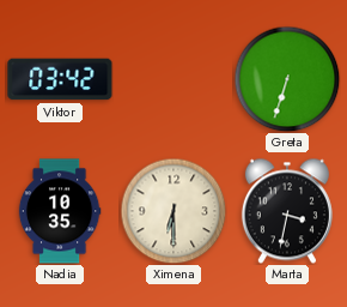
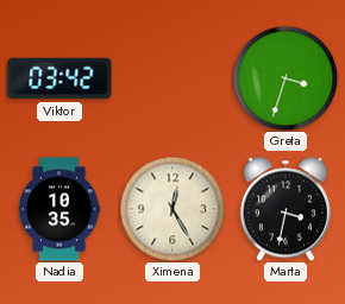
Greta: 6:33 -> 3:33 (286, 78)
Ximena: 6:30 -> 12:25 (172, 209)
